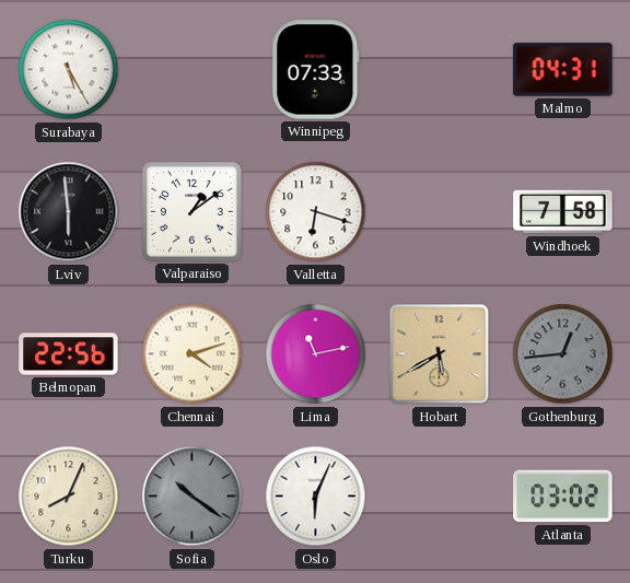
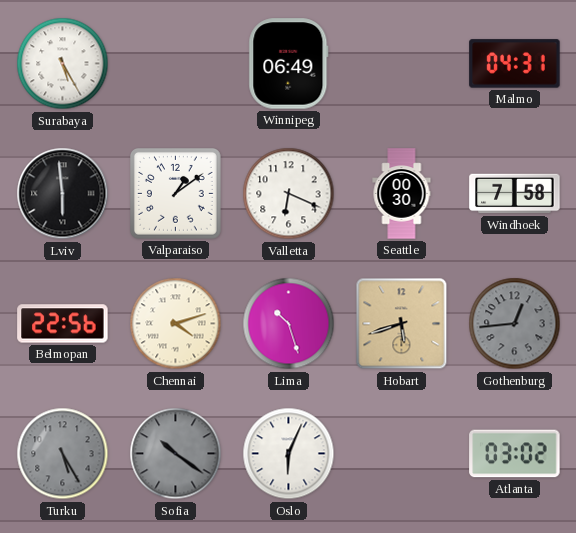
Winnipeg: 07:33 -> 06:49 (289, 64)
Valletta: 6:18 -> 6:19 (289, 194)
Seattle: none -> 00:30 (402, 194)
Lima: 11:13 -> 10:27 (289, 324)
Hobart: 5:40 -> 5:42 (402, 324)
Turku: 8:04 -> 5:25 (63, 454)
Turku dial: cream -> grey (63, 454)
